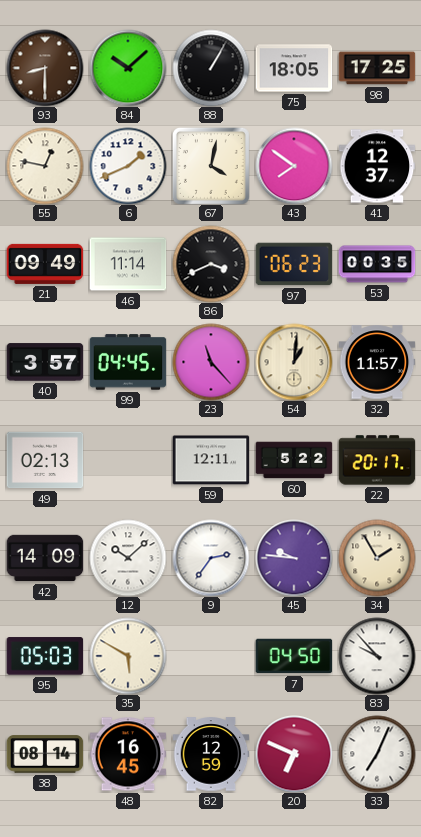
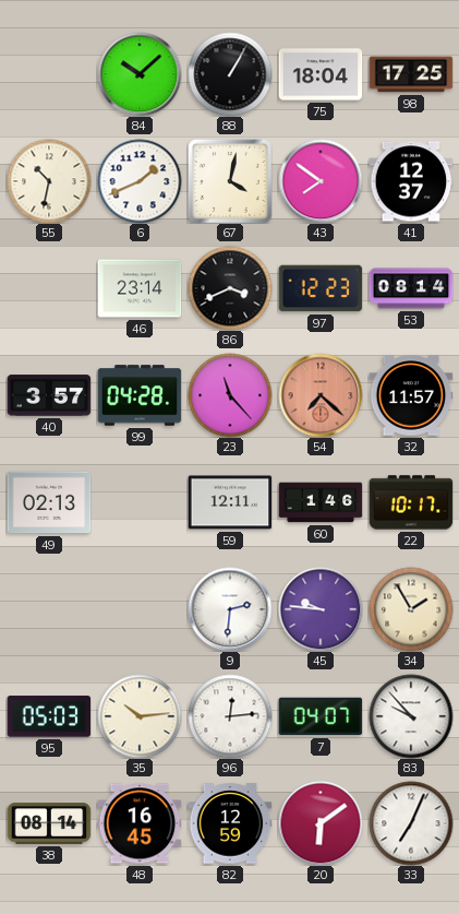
93: 8:30 -> none (45, 68)
75: 18:05 -> 18:04 (321, 74)
55: 12:47 -> 10:32 (49, 181)
21: 09:49 -> none (45, 264)
46: 11:14 -> 23:14 (140, 288)
97: 06:23 -> 12:23 (321, 288)
53: 00:35 -> 08:14 (411, 288)
99: 04:45 -> 04:28 (140, 395)
54: 1:01 -> 7:22 (321, 395)
54 dial: cream -> salmon (321, 395)
60: 5:22 -> 1:46 (321, 502)
22: 20:17 -> 10:17 (411, 502)
42: 14:09 -> none (45, 558)
12: 10:08 -> none (128, 558)
9: 2:36 -> 2:31 (230, 609)
35: 5:50 -> 10:14 (140, 716)
96: none -> 12:14 (230, 716)
7: 04:50 -> 04:07 (321, 716)
20: 6:49 -> 6:09 (321, 823)
